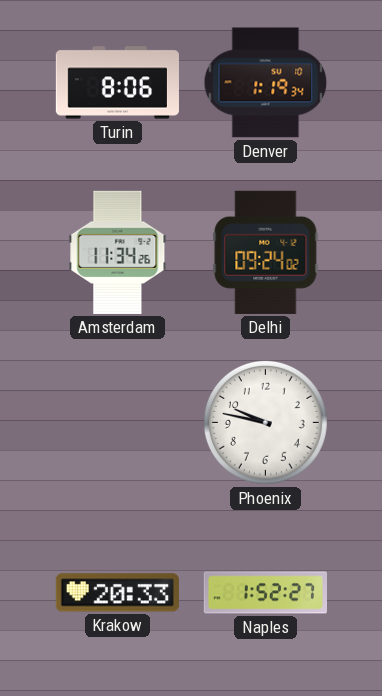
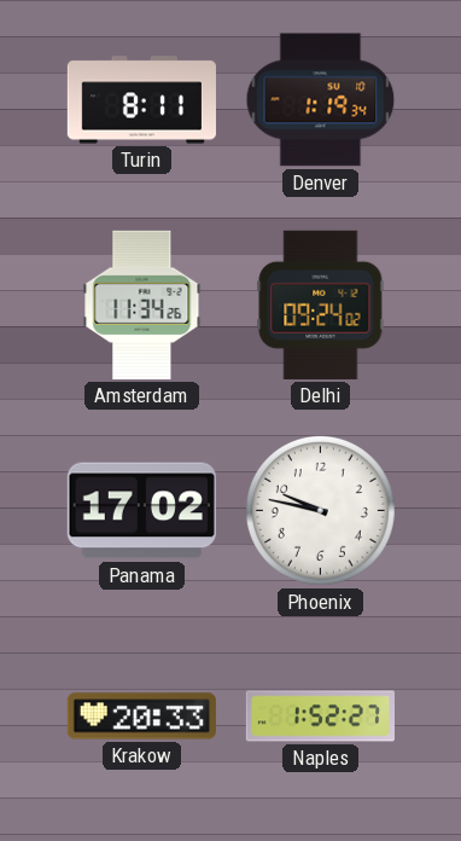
Turin: 8:06 -> 8:11 (141, 100)
Panama: none -> 17:02 (141, 511)
